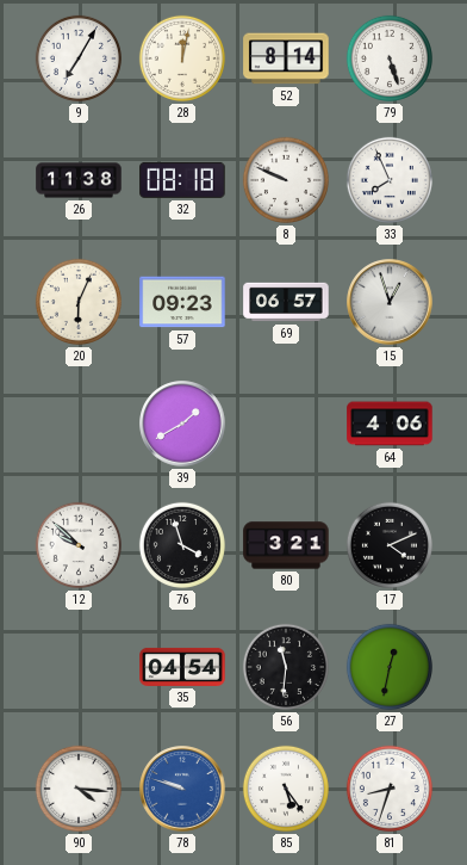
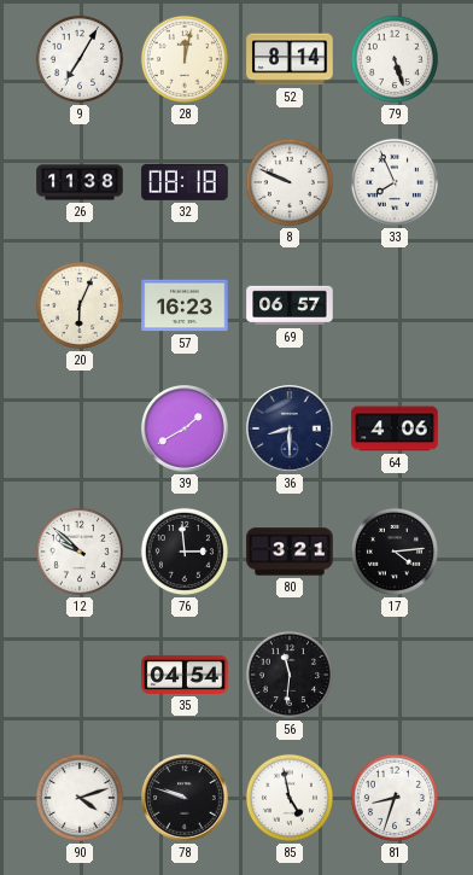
57: 09:23 -> 16:23 (185, 305)
15: 12:57 -> none (390, 302)
36: none -> 8:30 (290, 428)
76: 3:57 -> 2:59 (185, 552)
17: 4:11 -> 4:14 (395, 552)
27: 12:32 -> none (390, 667)
90: 4:16 -> 4:12 (80, 798)
78 dial: blue -> black (185, 798)
85: 5:24 -> 4:58 (290, 798)
